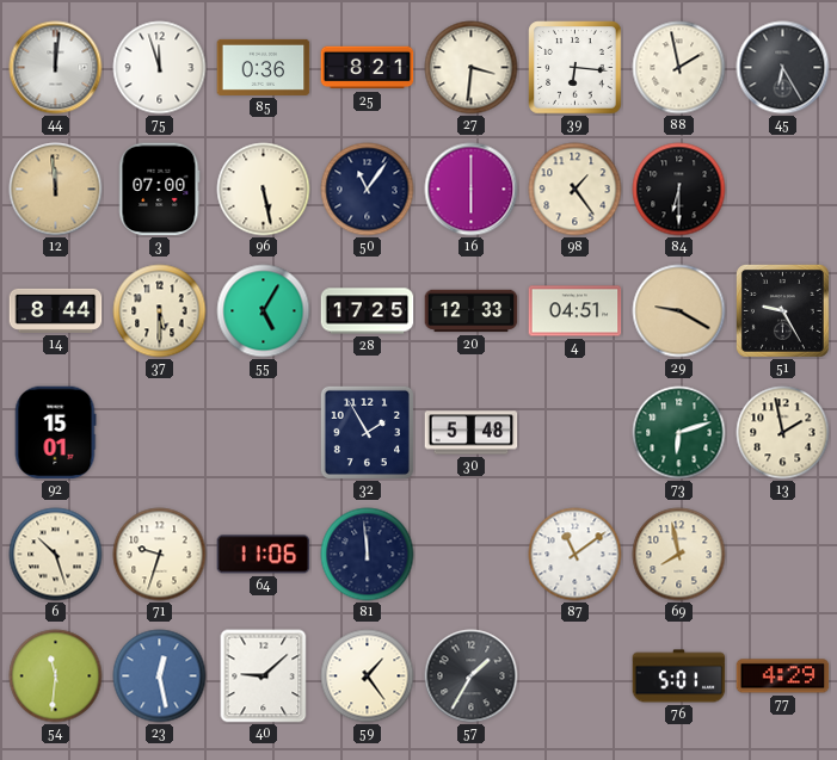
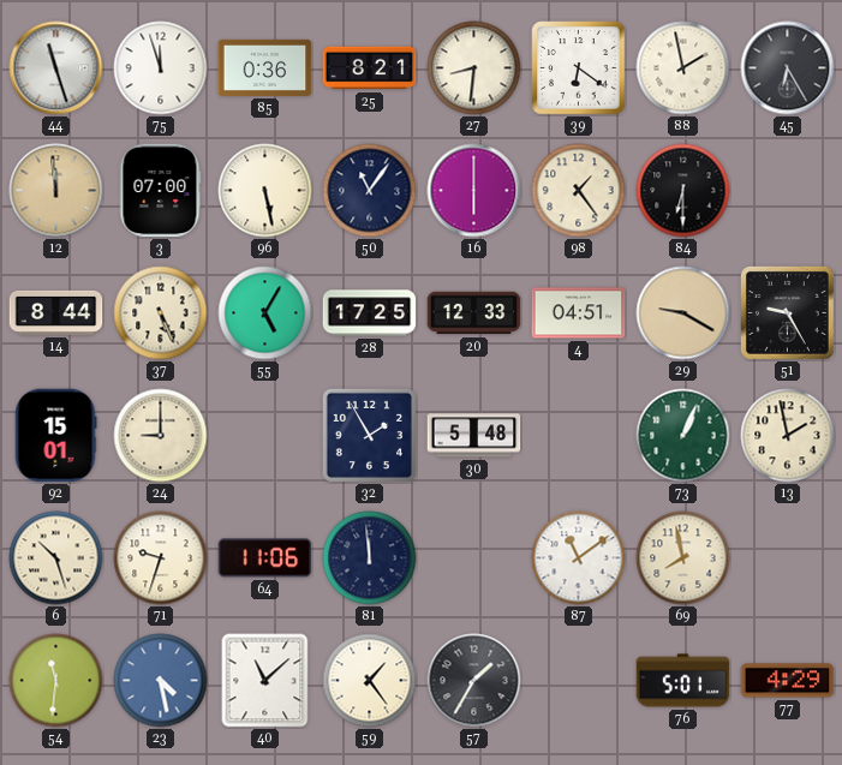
44: 12:01 -> 11:27 (56, 68)
27: 3:31 -> 8:31 (474, 68)
39: 6:16 -> 6:21 (579, 68)
37: 5:30 -> 5:26 (161, 313)
24: none -> 9:00 (161, 436)
73: 6:12 -> 1:04 (683, 436)
23: 12:28 -> 4:28 (161, 681)
40: 9:08 -> 11:08 (265, 681)
